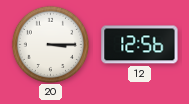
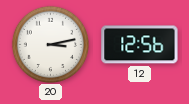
20: 3:15 -> 3:13 (50, 44)
